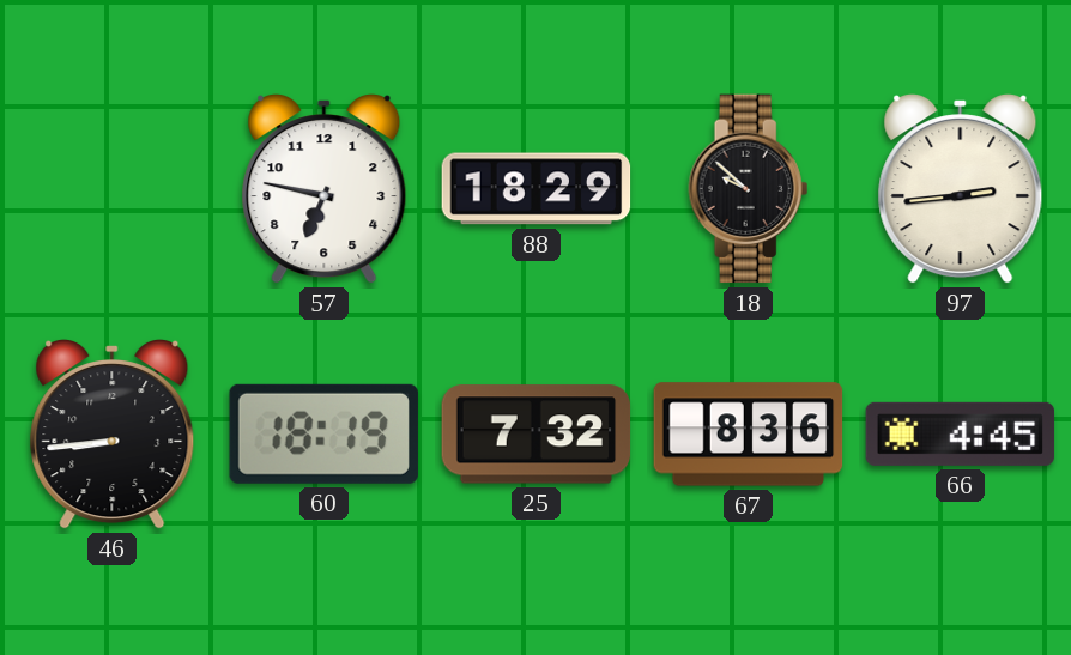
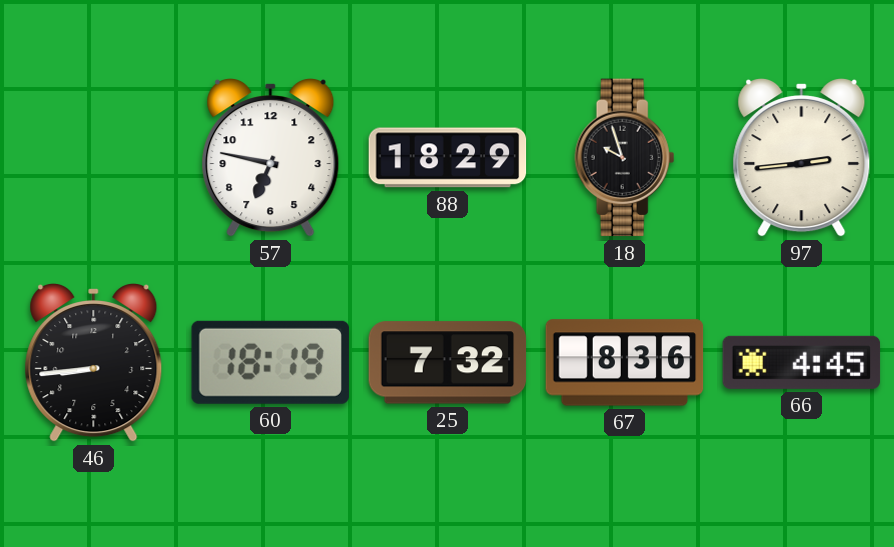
18: 9:52 -> 9:57 (625, 158)
